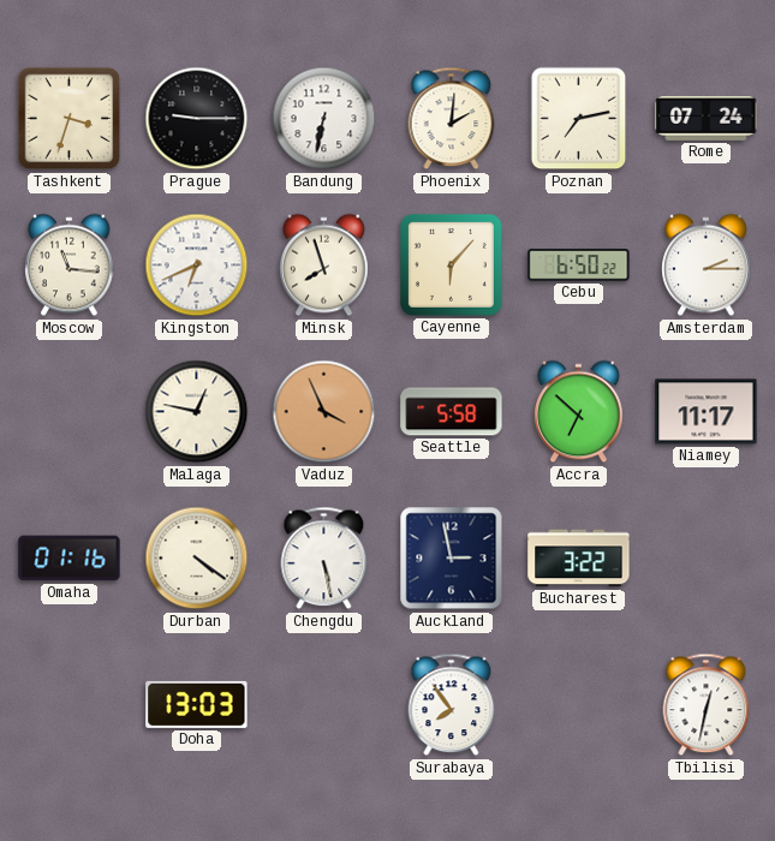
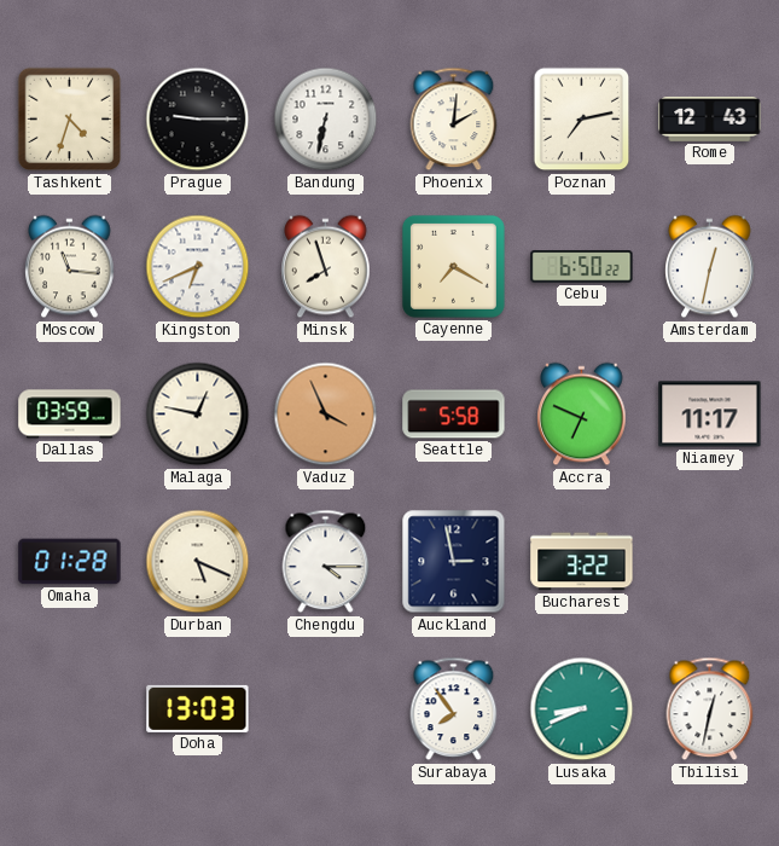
Tashkent: 3:33 -> 4:33 (70, 120)
Rome: 07:24 -> 12:43 (710, 118)
Cayenne: 6:07 -> 7:20 (453, 266)
Amsterdam: 2:15 -> 12:32 (710, 267)
Dallas: none -> 03:59 (70, 415)
Accra: 6:52 -> 6:49 (582, 415)
Omaha: 01:16 -> 01:28 (70, 562)
Durban: 4:21 -> 5:19 (198, 562)
Chengdu: 5:28 -> 4:15 (326, 562)
Lusaka: none -> 8:41 (582, 709)
